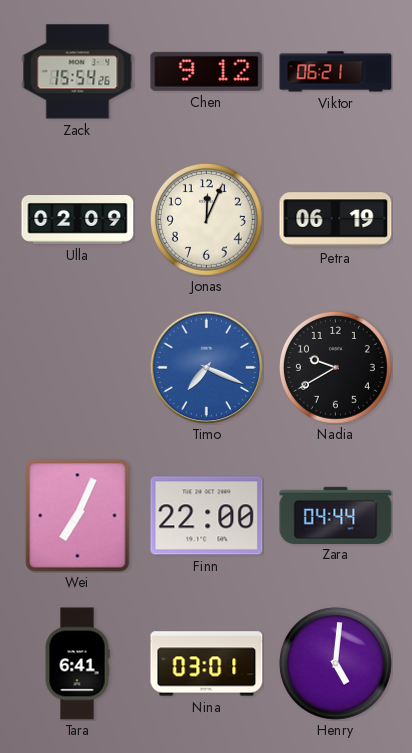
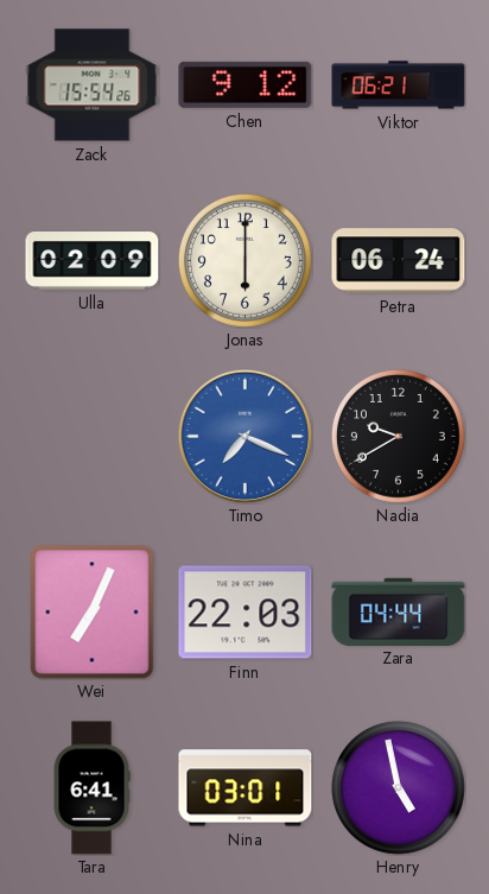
Jonas: 12:04 -> 6:00 (244, 260)
Petra: 06:19 -> 06:24 (399, 261)
Finn: 22:00 -> 22:03 (246, 613)
Henry: 5:01 -> 4:58 (398, 787)
